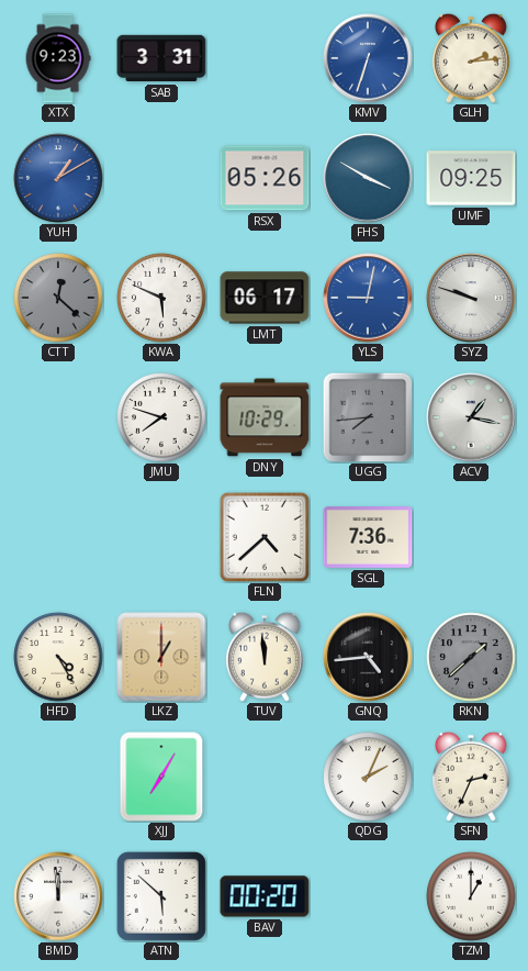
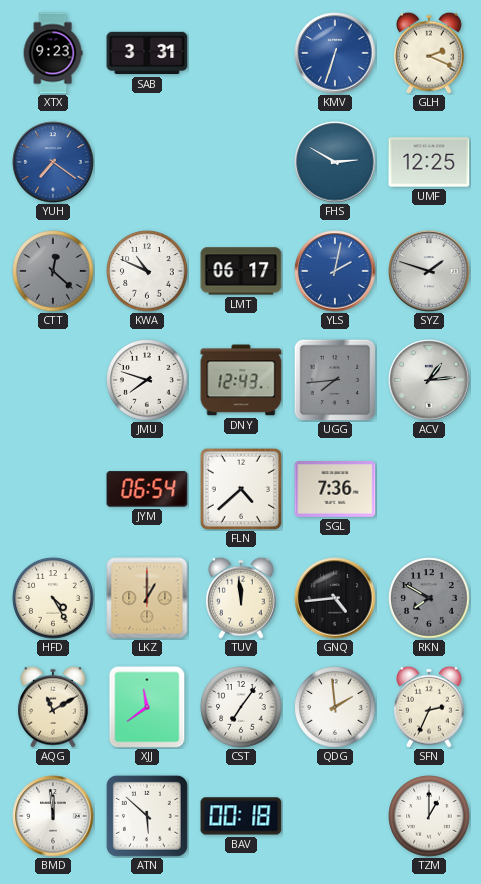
GLH: 2:14 -> 2:19 (430, 53)
YUH: 1:10 -> 7:21 (53, 162)
RSX: 05:26 -> none (265, 178)
FHS: 3:50 -> 2:50 (335, 162)
UMF: 09:25 -> 12:25 (429, 162)
KWA: 5:49 -> 10:49 (147, 271)
YLS: 9:02 -> 2:02 (335, 271)
SYZ: 9:48 -> 1:48 (429, 271)
DNY: 10:29 -> 12:43 (241, 380)
ACV: 1:17 -> 1:14 (429, 380)
JYM: none -> 06:54 (147, 489)
RKN: 1:38 -> 7:50 (429, 598)
AQG: none -> 11:10 (54, 707)
XJJ: 7:05 -> 11:39 (147, 707)
CST: none -> 7:06 (241, 707)
QDG: 2:04 -> 1:59 (335, 707)
BAV: 00:20 -> 00:18 (241, 816)
